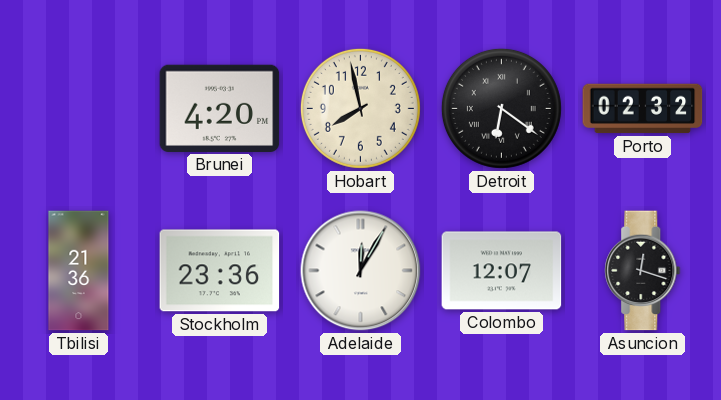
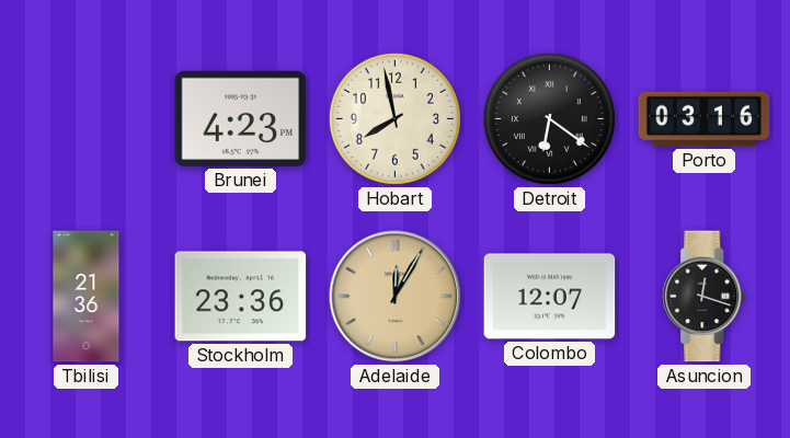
Brunei: 4:20 -> 4:23 (241, 118)
Porto: 02:32 -> 03:16 (705, 119)
Adelaide dial: white -> champagne (396, 297)
